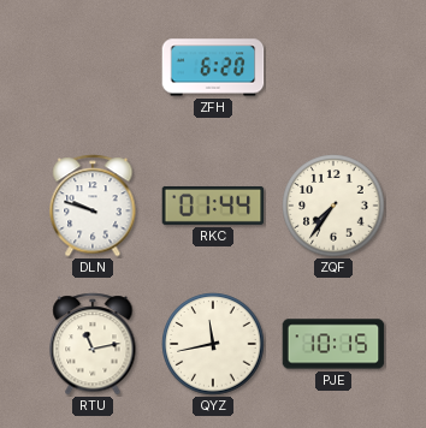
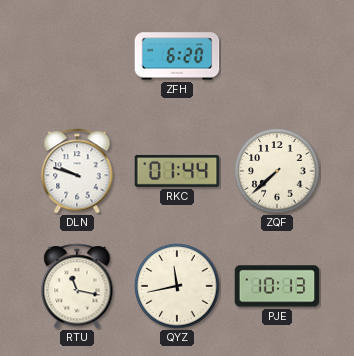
ZQF: 7:36 -> 7:38 (277, 171)
RTU: 11:13 -> 11:17 (77, 286)
PJE: 10:15 -> 10:13 (277, 286)
